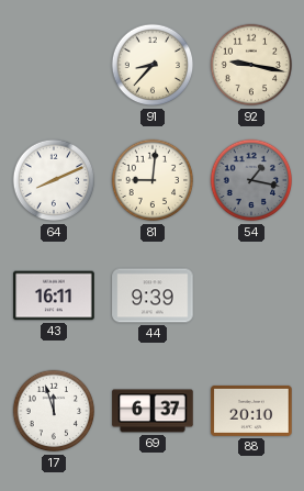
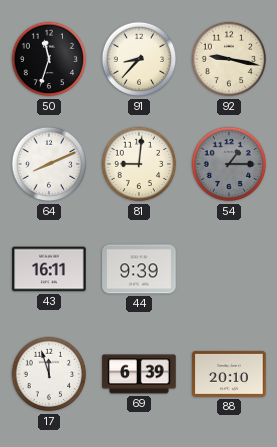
50: none -> 11:33 (49, 59)
54: 1:17 -> 1:15 (229, 164)
69: 6:37 -> 6:39 (139, 374)
